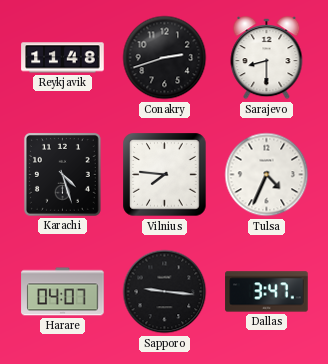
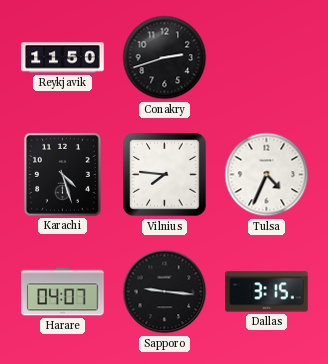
Reykjavik: 11:48 -> 11:50 (63, 58)
Sarajevo: 8:30 -> none (267, 58)
Dallas: 3:47 -> 3:15 (267, 292)
